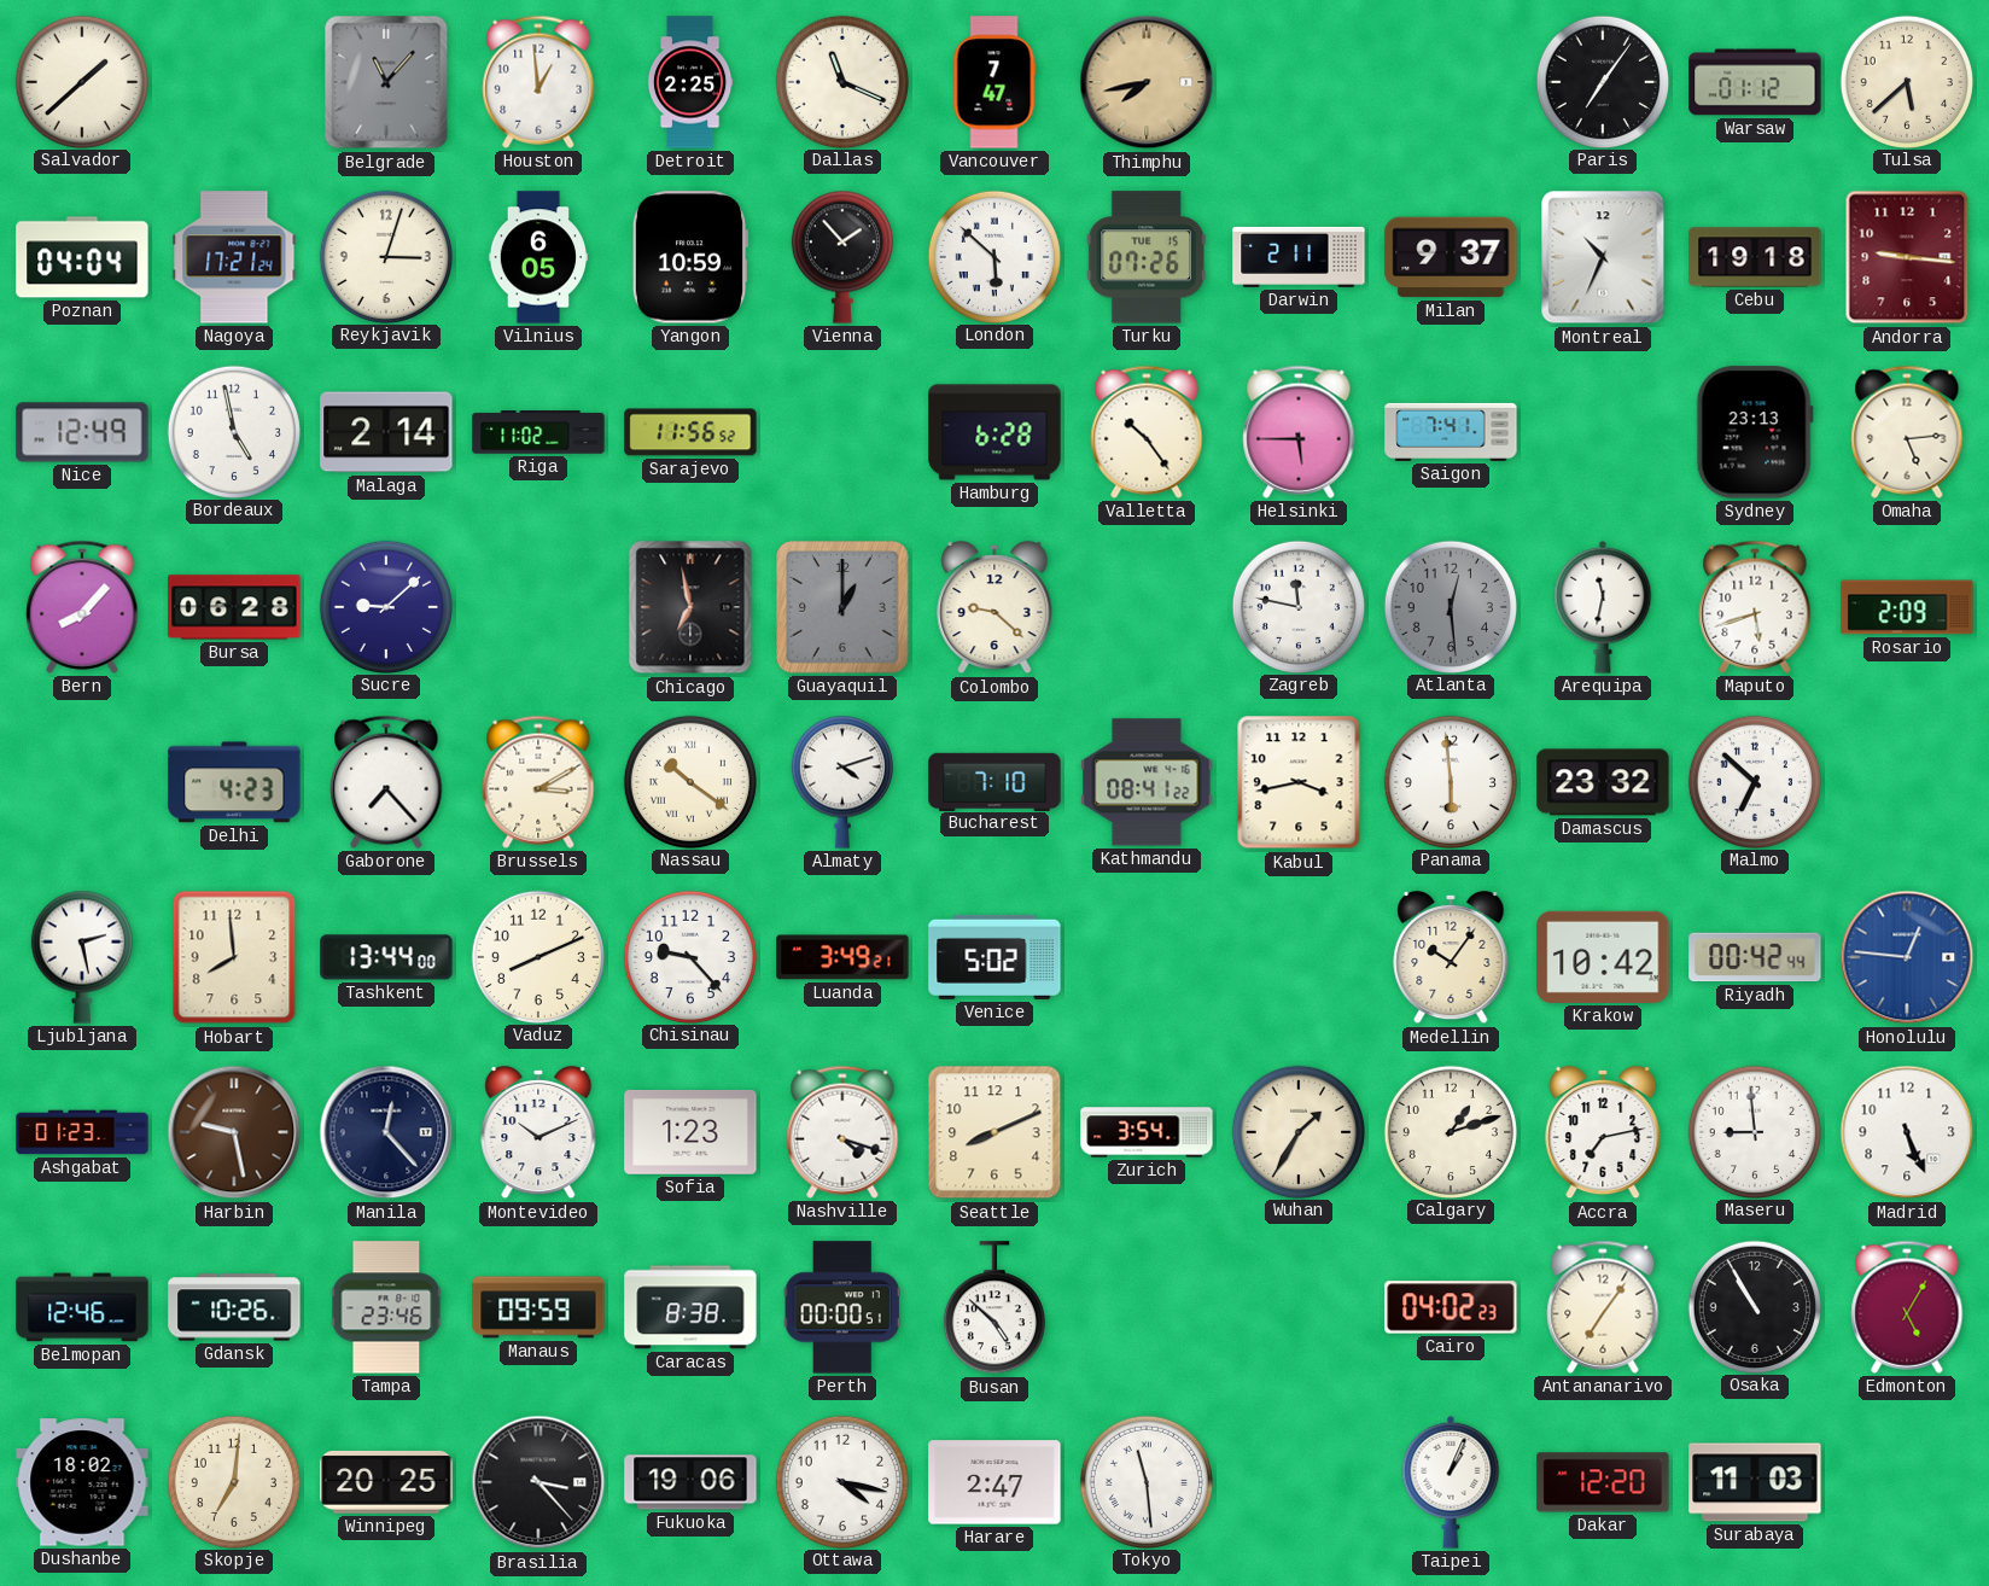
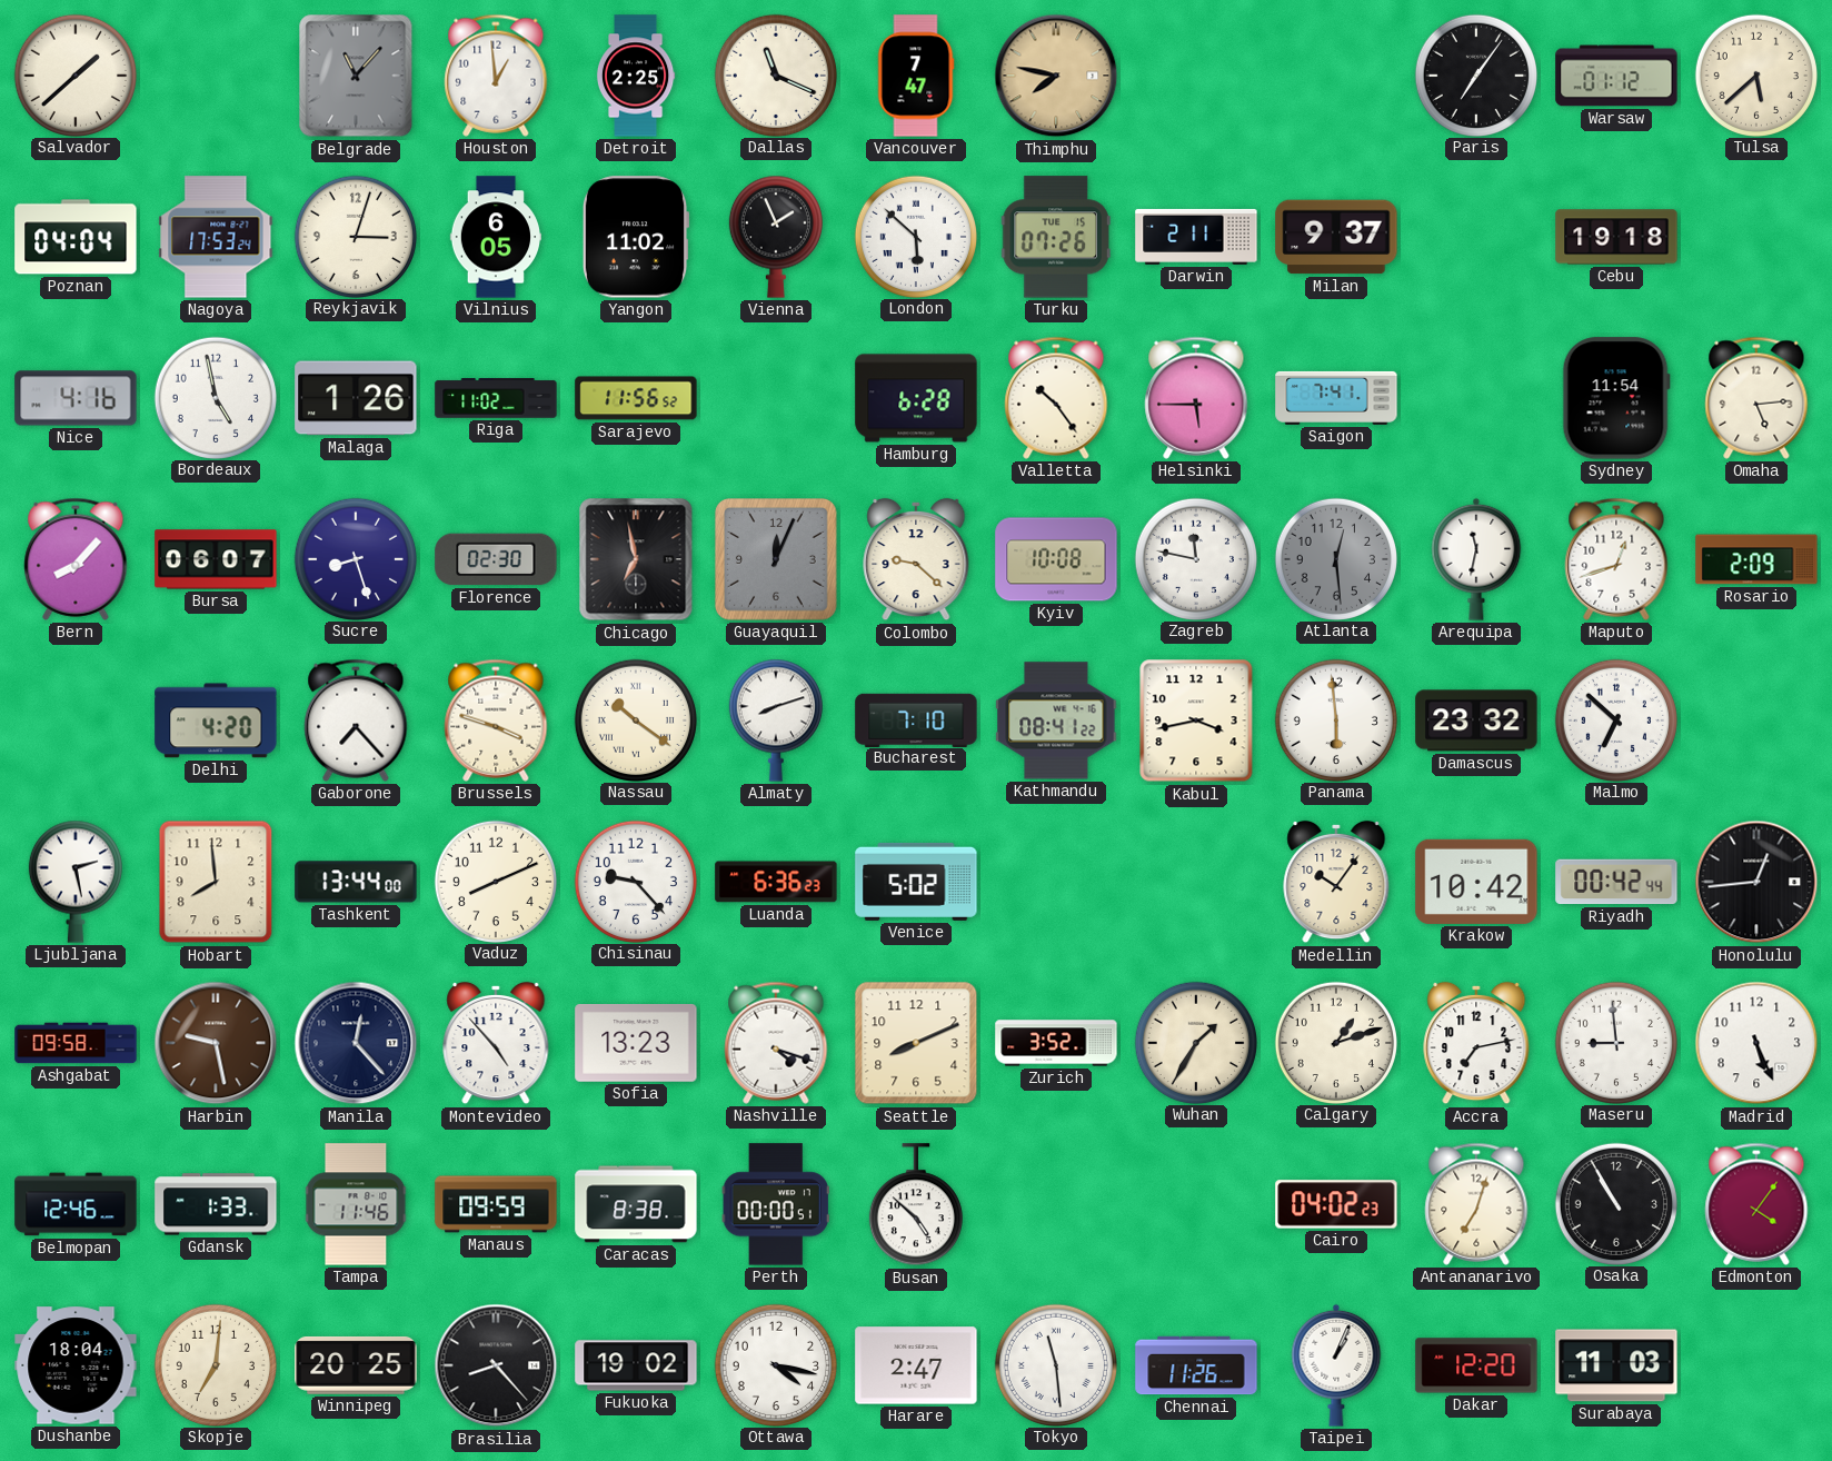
Thimphu: 7:43 -> 7:47 (1056, 76)
Nagoya: 17:21 -> 17:53 (216, 237)
Yangon: 10:59 -> 11:02 (636, 237)
Vienna: 1:53 -> 1:56 (776, 237)
Montreal: 10:34 -> none (1603, 257)
Andorra: 9:16 -> none (1907, 257)
Nice: 12:49 -> 4:16 (76, 398)
Malaga: 2:14 -> 1:26 (356, 398)
Sydney: 23:13 -> 11:54 (1616, 398)
Bursa: 06:28 -> 06:07 (216, 559)
Sucre: 9:08 -> 8:27 (355, 558)
Florence: none -> 02:30 (496, 559)
Guayaquil: 1:00 -> 12:04 (777, 560)
Kyiv: none -> 10:08 (1056, 559)
Maputo: 5:42 -> 12:42 (1616, 559)
Delhi: 4:23 -> 4:20 (216, 720)
Brussels: 3:10 -> 3:48 (496, 720)
Almaty: 4:12 -> 8:12 (776, 720)
Luanda: 3:49 -> 6:36 (776, 882)
Honolulu: 12:46 -> 12:44 (1756, 882)
Honolulu dial: blue -> black (1756, 882)
Ashgabat: 01:23 -> 09:58 (76, 1043)
Montevideo: 10:11 -> 4:53 (496, 1043)
Sofia: 1:23 -> 13:23 (636, 1044)
Zurich: 3:54 -> 3:52 (1056, 1043)
Gdansk: 10:26 -> 1:33 (216, 1204)
Tampa: 23:46 -> 11:46 (356, 1204)
Antananarivo: 7:06 -> 7:03 (1476, 1204)
Edmonton: 5:05 -> 4:06 (1756, 1204)
Dushanbe: 18:02 -> 18:04 (76, 1365)
Brasilia: 3:23 -> 8:23 (496, 1365)
Fukuoka: 19:06 -> 19:02 (636, 1365)
Chennai: none -> 11:26 (1196, 1365)
